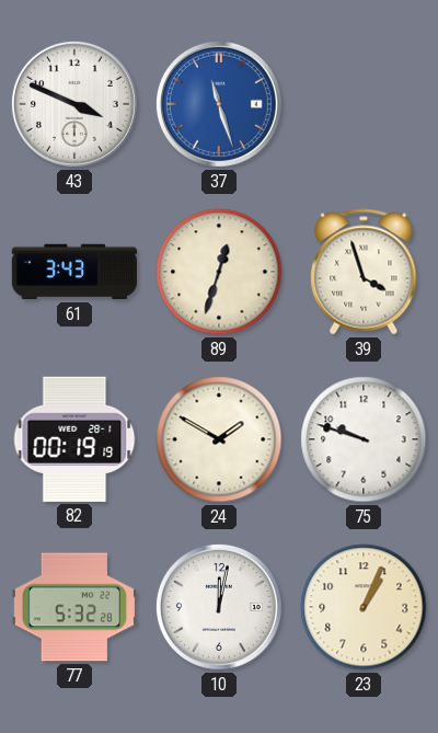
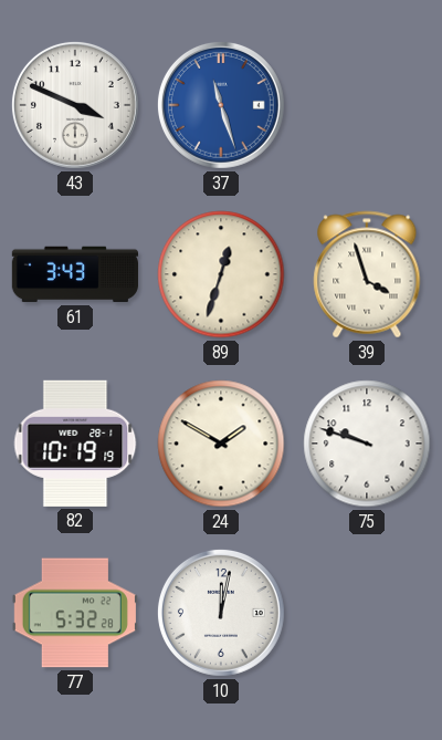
82: 00:19 -> 10:19 (75, 444)
23: 1:04 -> none (364, 607)
